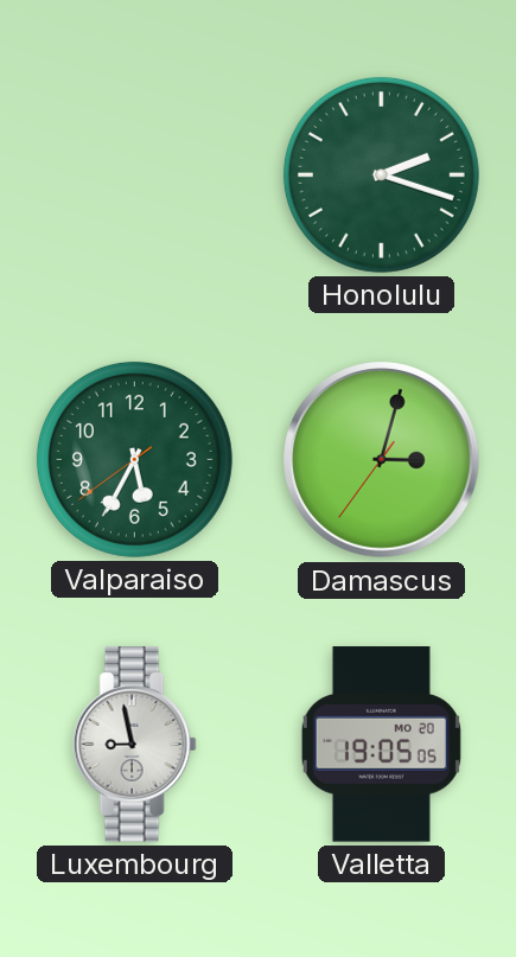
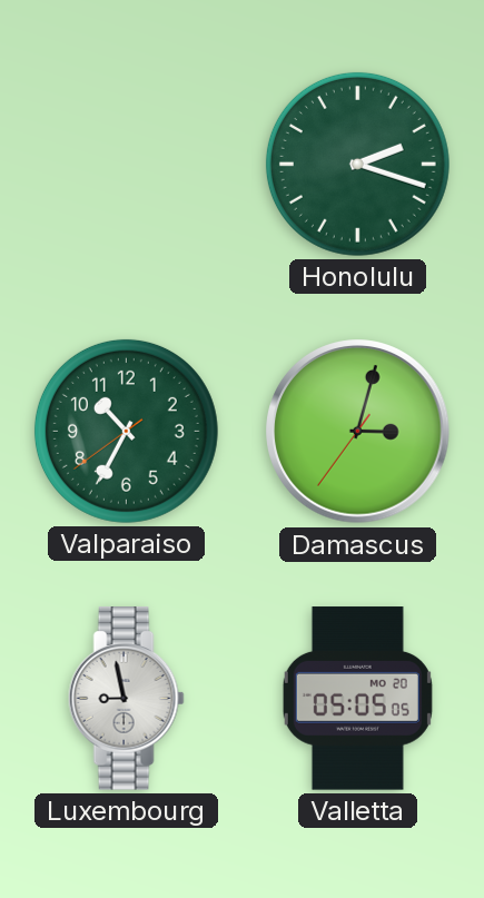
Valparaiso: 5:34 -> 10:34 (126, 431)
Valletta: 19:05 -> 05:05 (357, 699)
